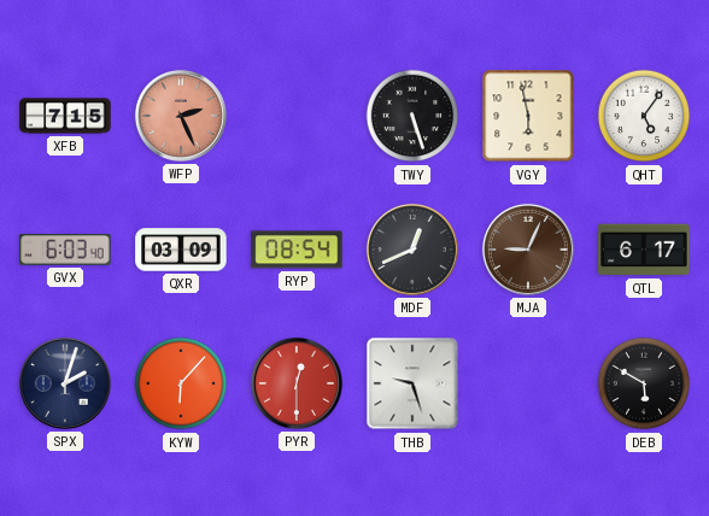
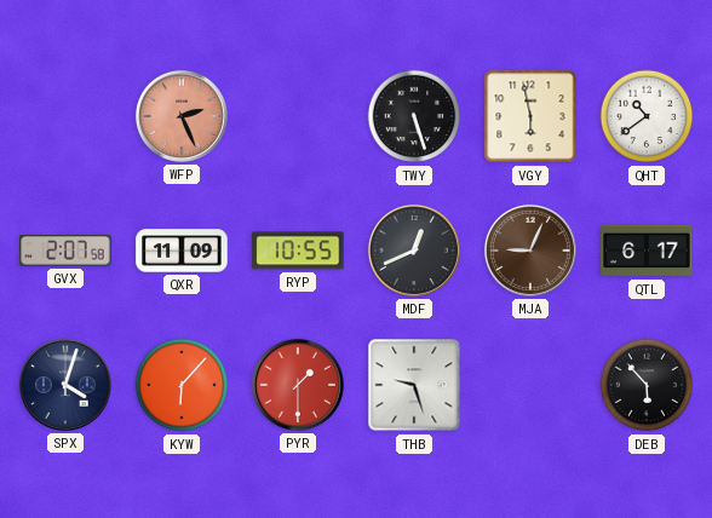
XFB: 7:15 -> none (65, 116)
QHT: 5:06 -> 10:39 (647, 116)
GVX: 6:03 -> 2:07 (65, 252)
QXR: 03:09 -> 11:09 (182, 251)
RYP: 08:54 -> 10:55 (298, 251)
SPX: 2:03 -> 4:03 (65, 385)
PYR: 12:30 -> 1:30 (298, 385)
DEB: 5:50 -> 5:53 (647, 385)
